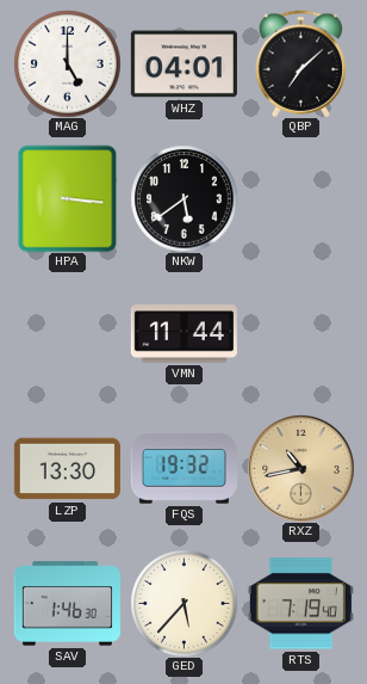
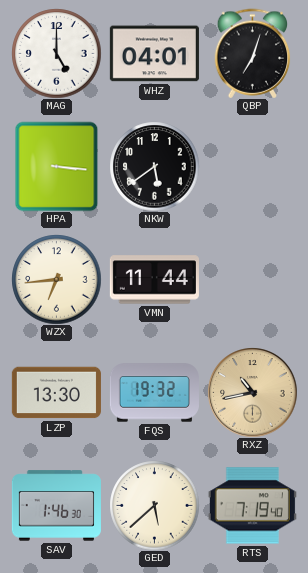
QBP: 7:08 -> 7:03 (253, 53)
WZX: none -> 6:44 (56, 279)
GED: 5:37 -> 5:38 (154, 505)
